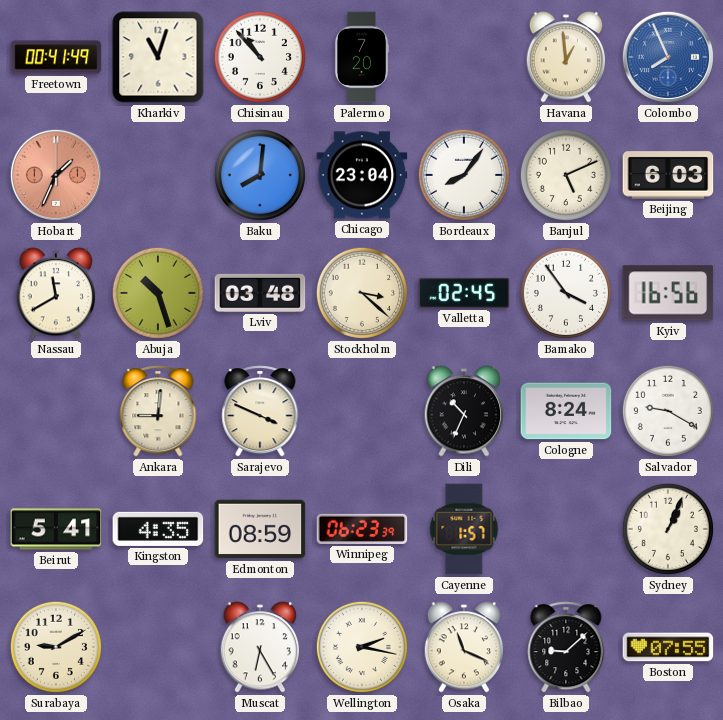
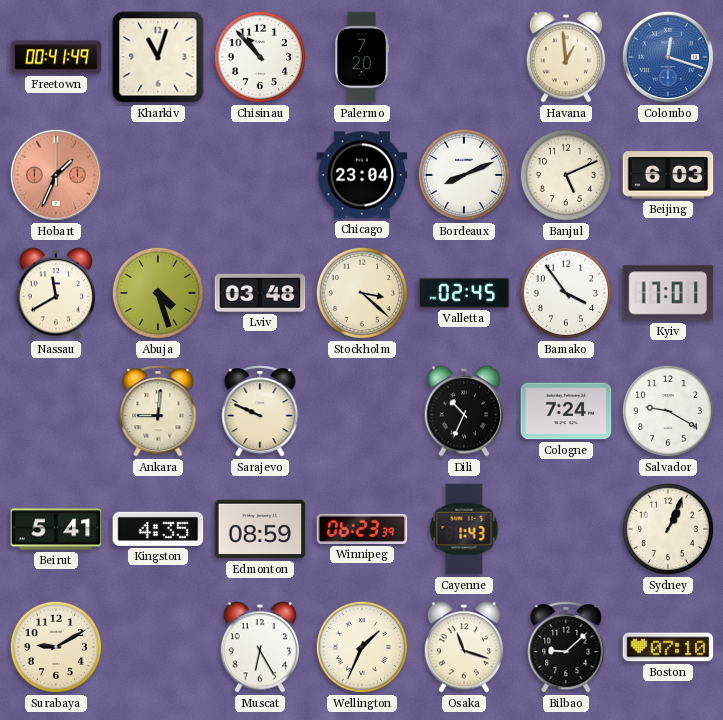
Colombo: 7:56 -> 12:18 (668, 57)
Baku: 8:01 -> none (260, 175)
Bordeaux: 8:06 -> 8:11 (464, 175)
Abuja: 10:27 -> 4:27 (158, 293)
Kyiv: 16:56 -> 17:01 (668, 293)
Sarajevo: 3:49 -> 9:49 (260, 411)
Cologne: 8:24 -> 7:24 (566, 411)
Cayenne: 1:57 -> 1:43 (464, 529)
Wellington: 2:17 -> 1:34 (362, 647)
Osaka: 11:19 -> 11:18 (464, 647)
Boston: 07:55 -> 07:10 (668, 647)
